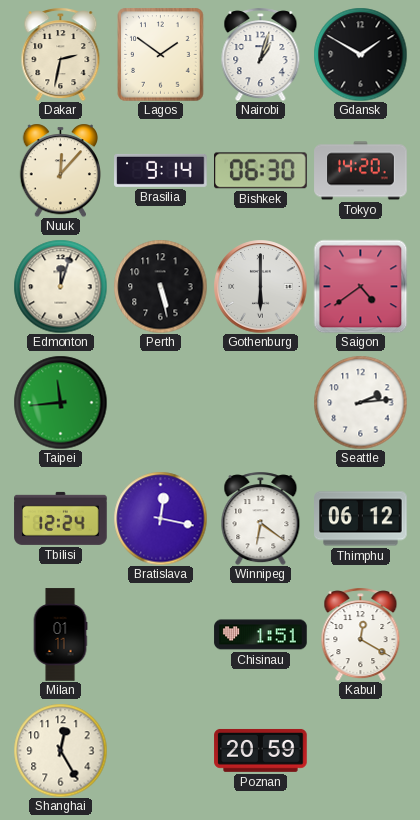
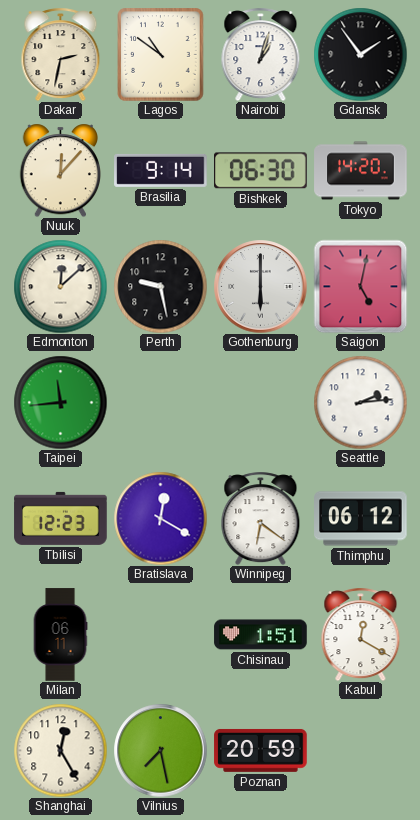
Lagos: 1:51 -> 10:51 (161, 55)
Gdansk: 1:50 -> 1:54 (360, 54)
Edmonton: 12:03 -> 12:08 (60, 286)
Perth: 5:28 -> 9:28 (160, 286)
Saigon: 4:39 -> 5:02 (360, 286)
Tbilisi: 12:24 -> 12:23 (61, 518)
Bratislava: 12:17 -> 12:20 (160, 518)
Milan: 01:11 -> 06:11 (60, 635)
Vilnius: none -> 7:28 (160, 750)
